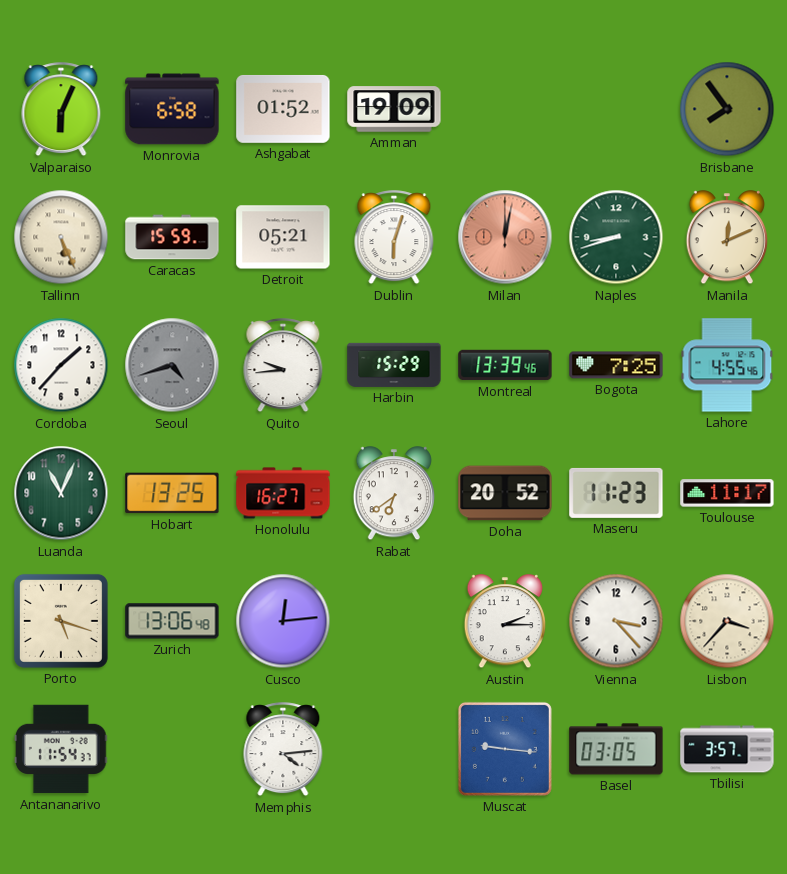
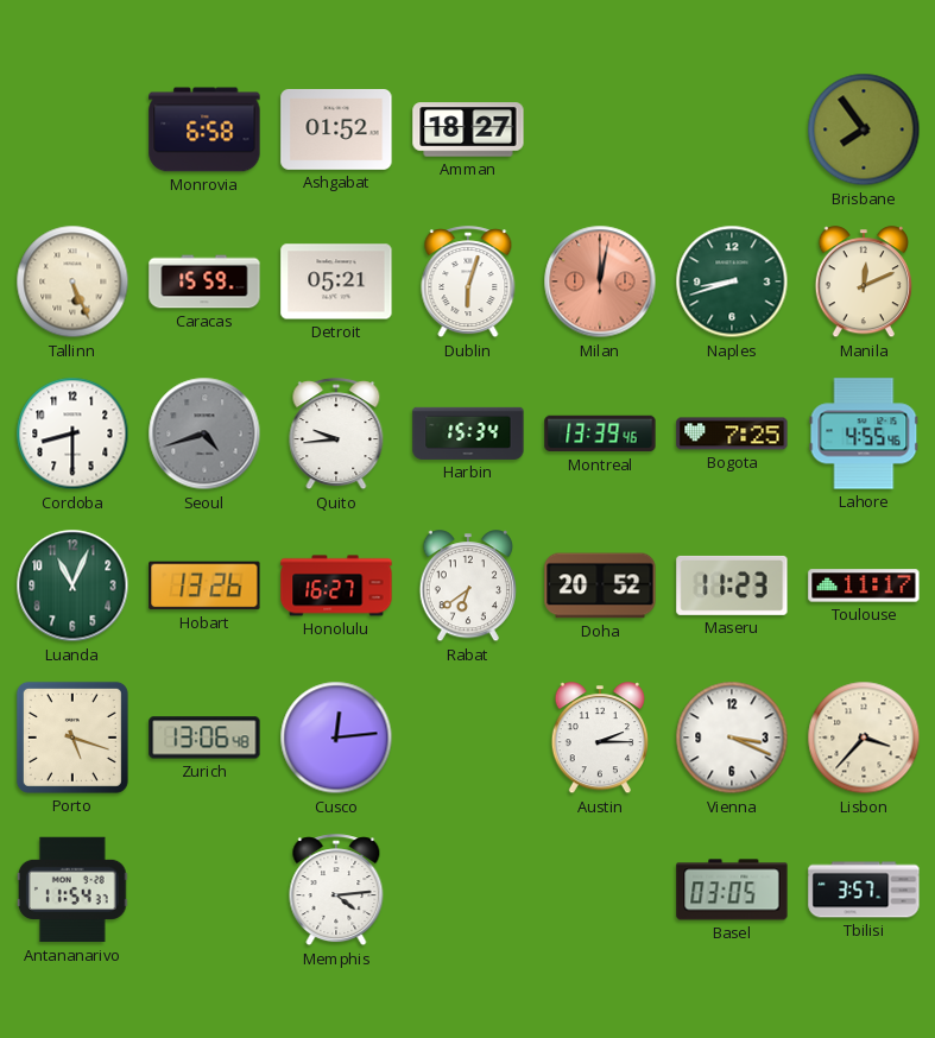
Valparaiso: 6:04 -> none (61, 110)
Amman: 19:09 -> 18:27 (468, 129)
Cordoba: 1:37 -> 8:30 (72, 433)
Harbin: 15:29 -> 15:34 (468, 433)
Hobart: 13:25 -> 13:26 (204, 586)
Vienna: 3:23 -> 3:19 (732, 738)
Muscat: 9:16 -> none (505, 749)
